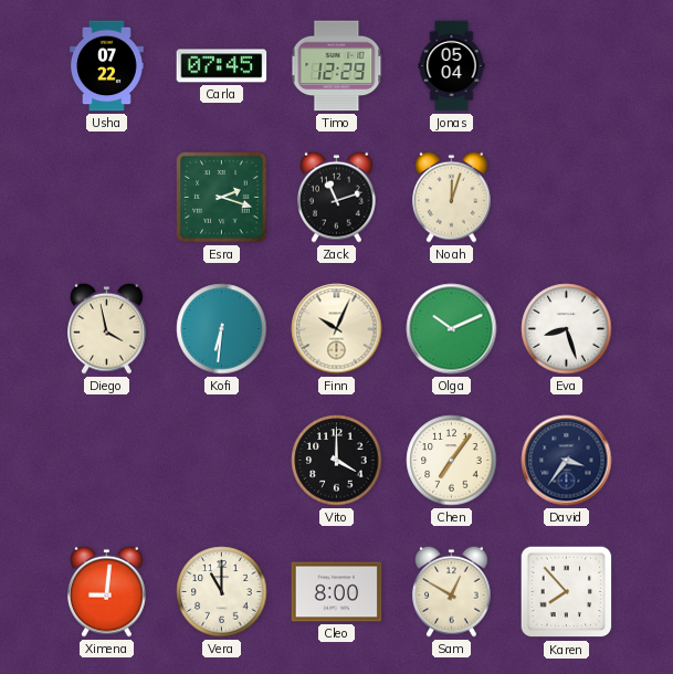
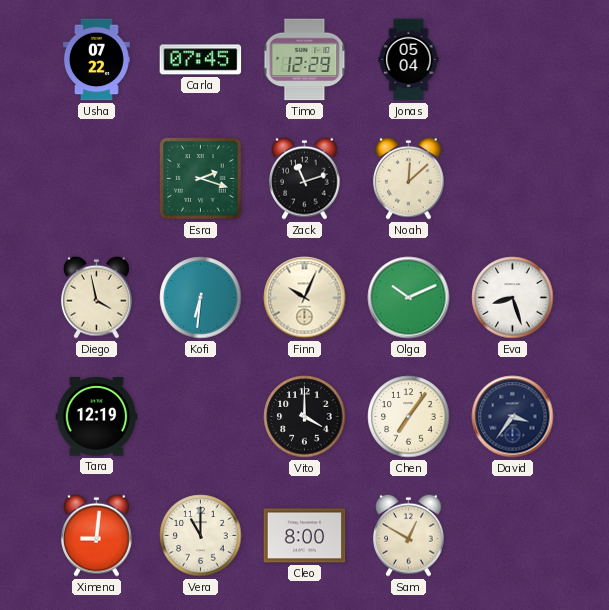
Noah: 12:03 -> 12:08 (409, 178)
Tara: none -> 12:19 (97, 417)
Karen: 7:53 -> none (567, 592)
